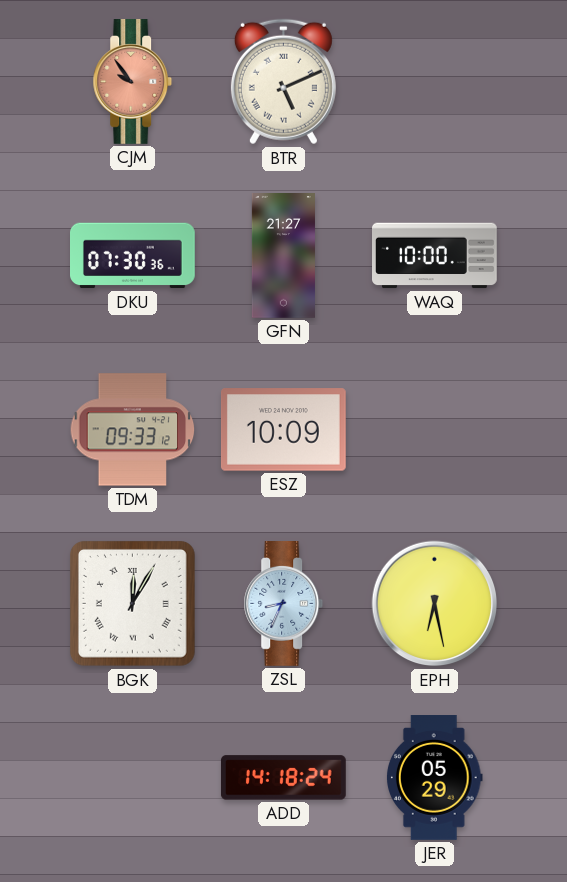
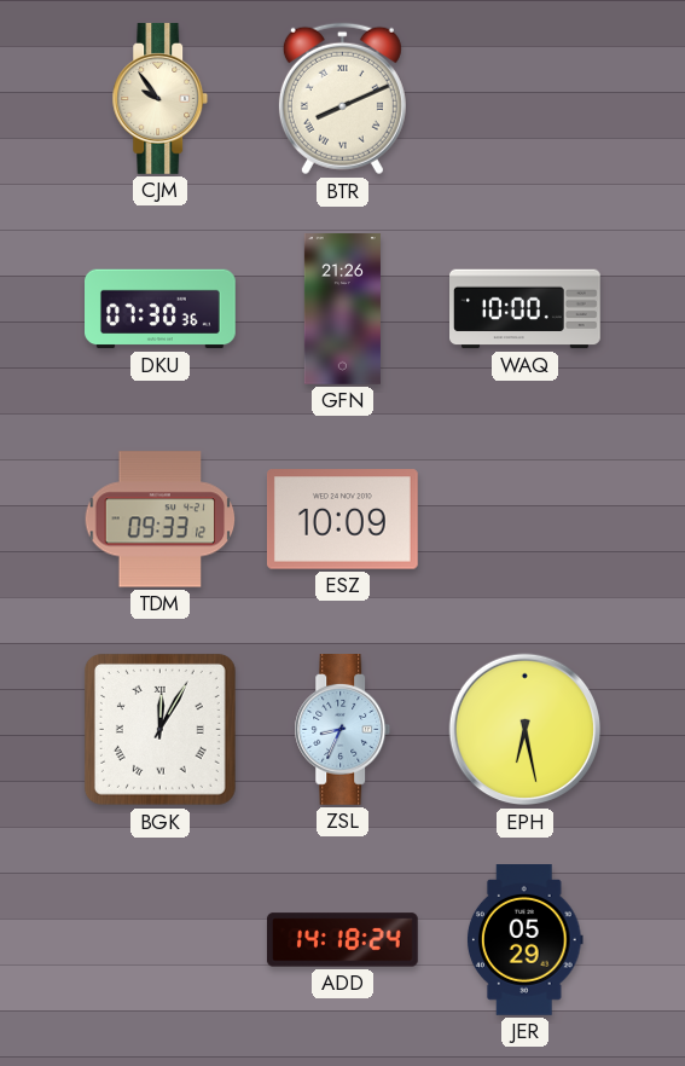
CJM dial: salmon -> cream (161, 99)
BTR: 5:11 -> 8:11 (342, 99)
GFN: 21:27 -> 21:26 (342, 309)
